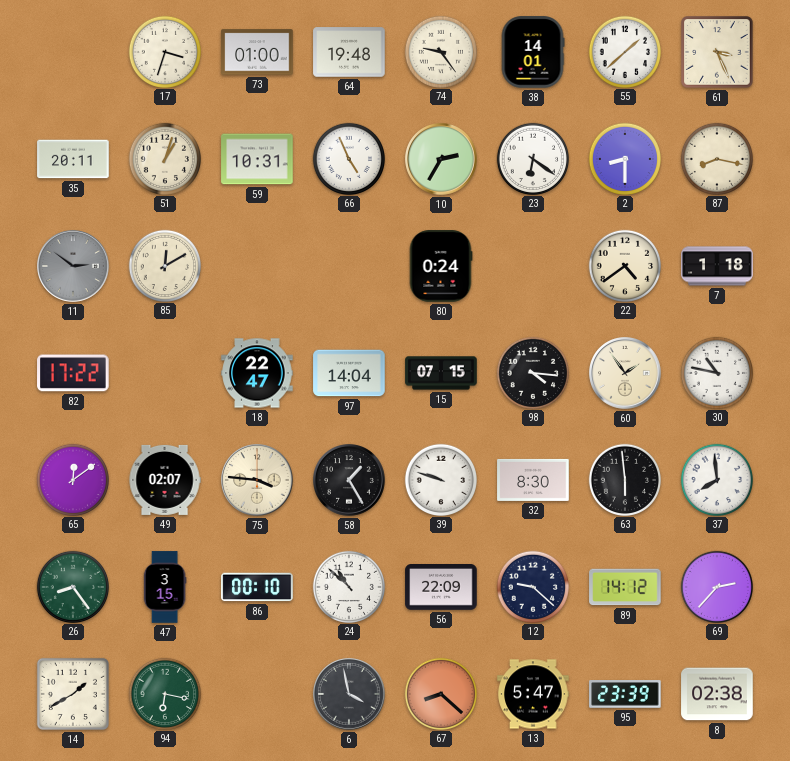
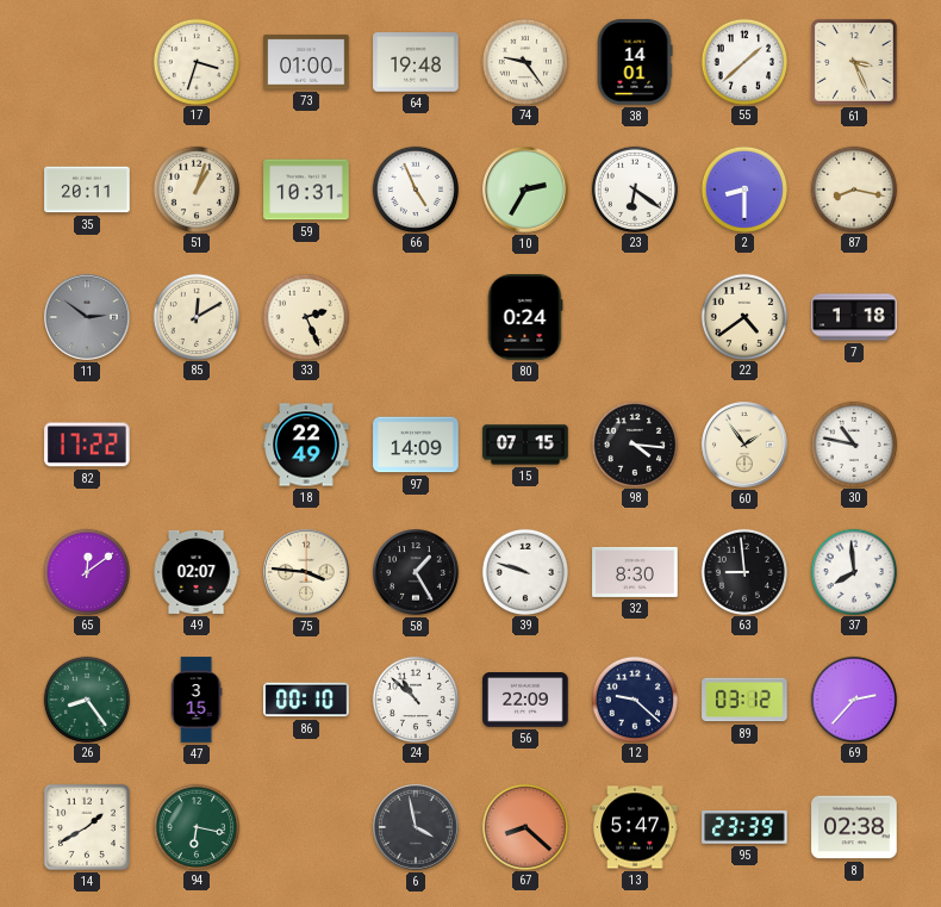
33: none -> 2:26 (305, 316)
18: 22:47 -> 22:49 (306, 445)
97: 14:04 -> 14:09 (416, 445)
63: 5:59 -> 8:59 (743, 571)
89: 14:12 -> 03:12 (744, 700)
